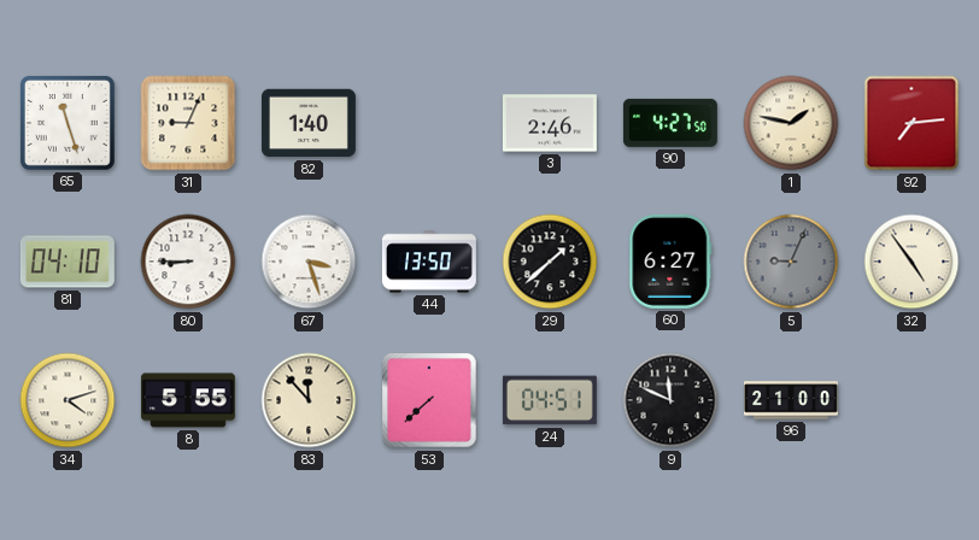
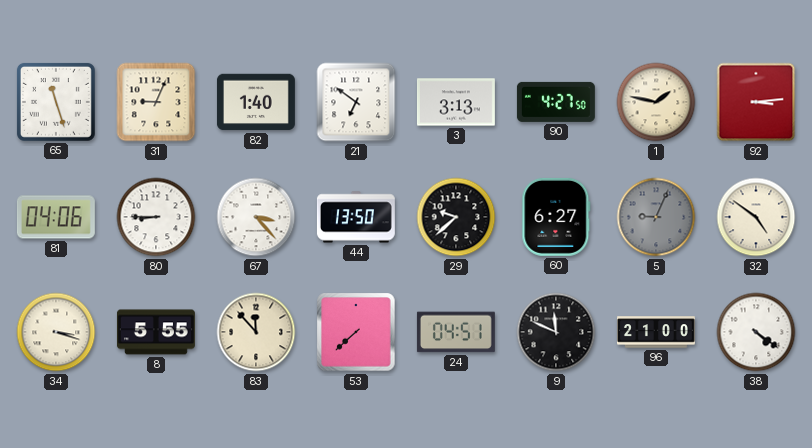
21: none -> 6:51 (356, 102)
3: 2:46 -> 3:13 (456, 102)
92: 7:14 -> 3:14 (756, 102)
81: 04:10 -> 04:06 (56, 217)
67: 3:27 -> 3:23 (256, 217)
29: 1:38 -> 9:38 (456, 217)
32: 4:54 -> 4:51 (756, 217)
34: 4:12 -> 3:18 (56, 332)
38: none -> 4:21 (756, 332)
